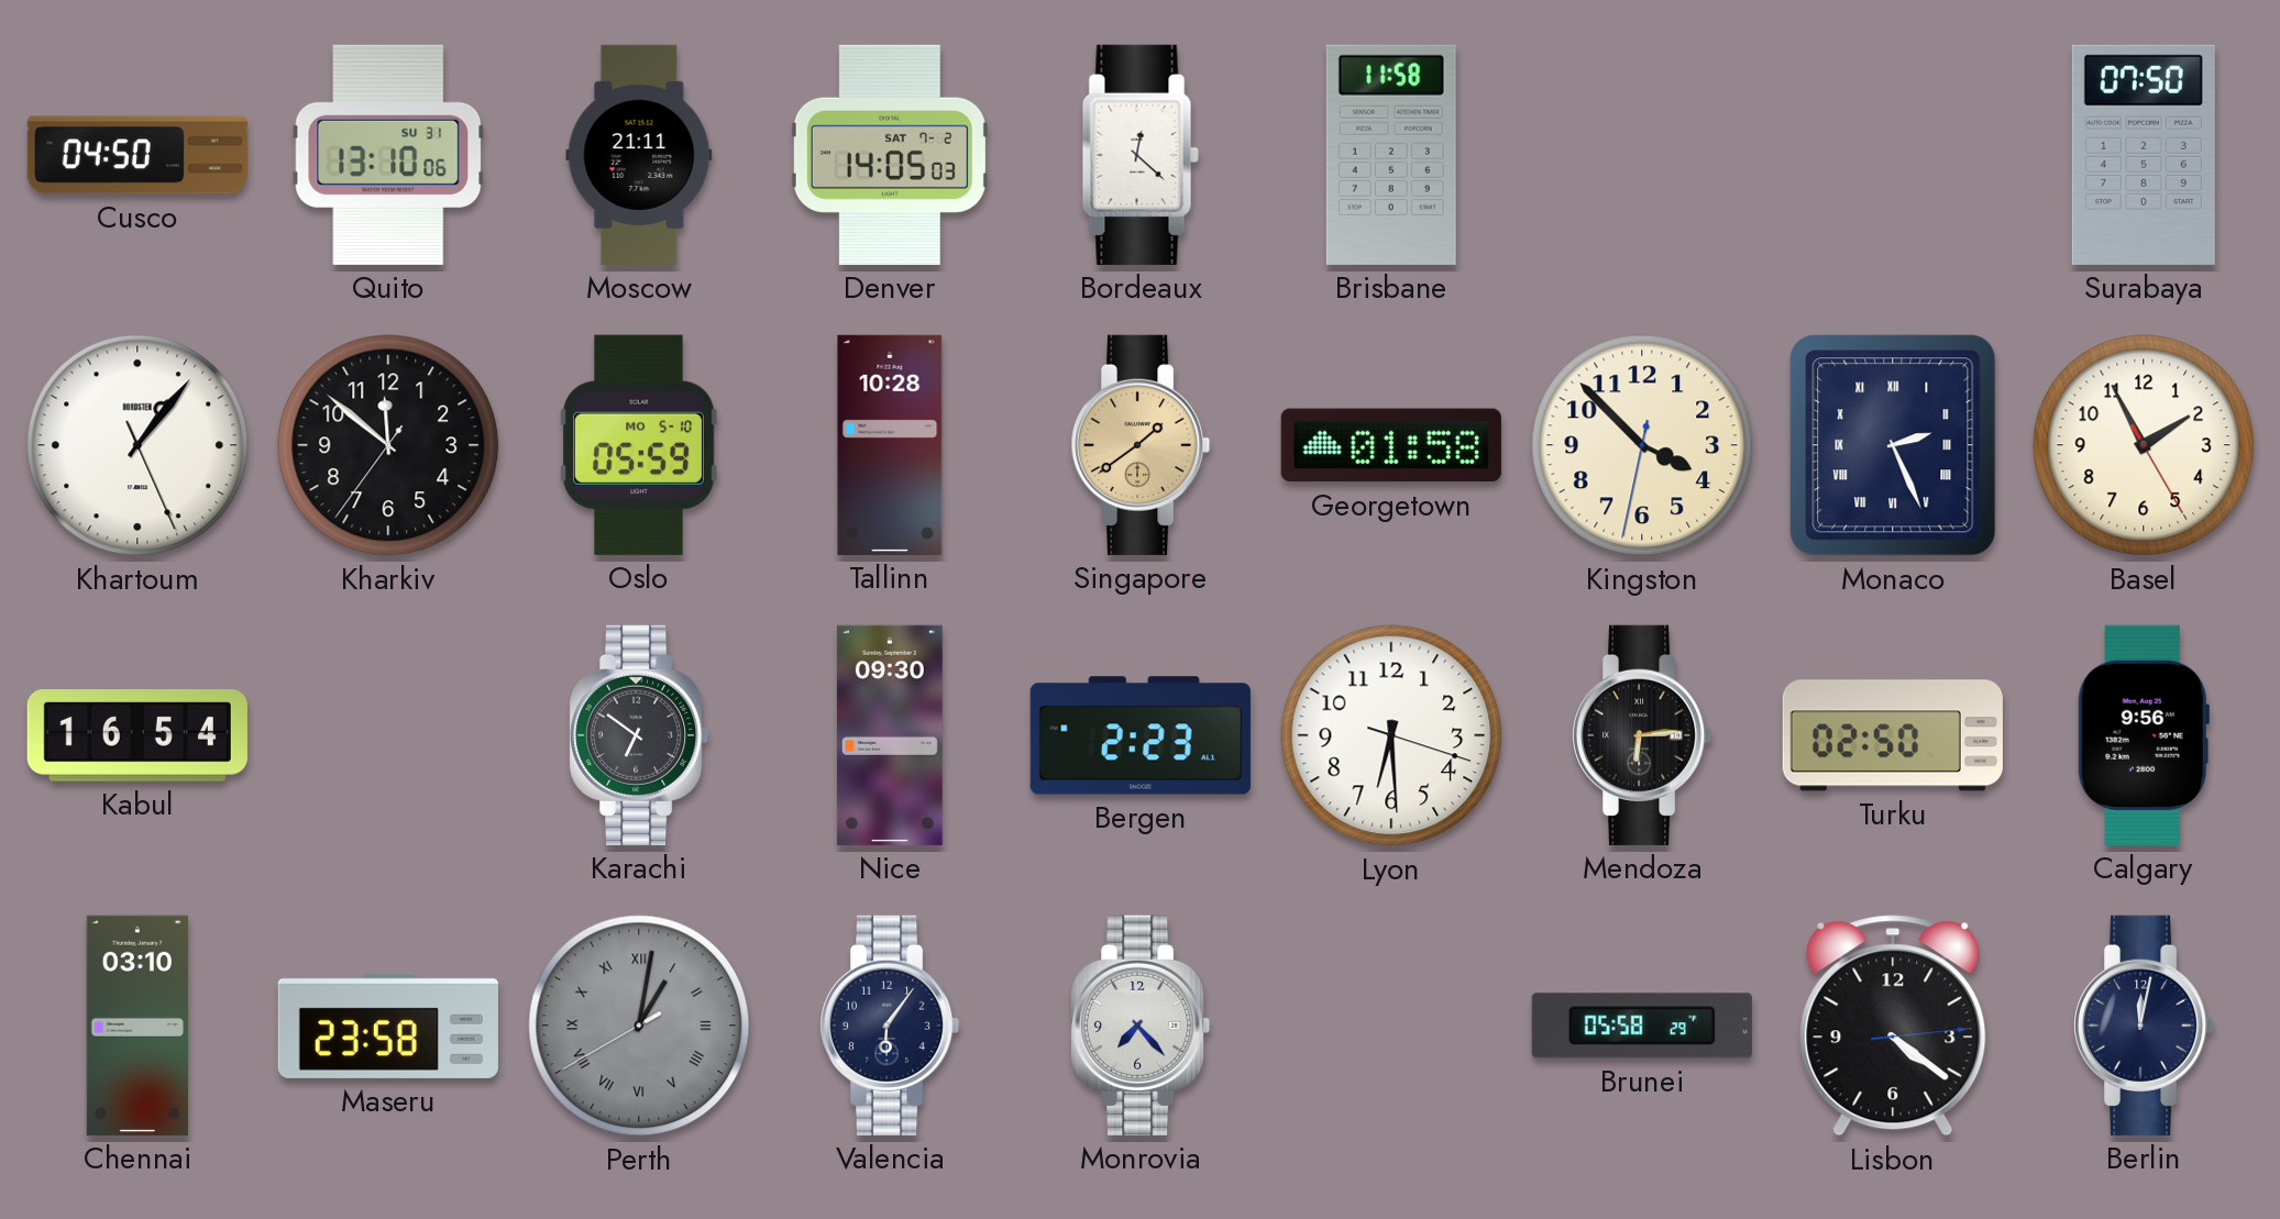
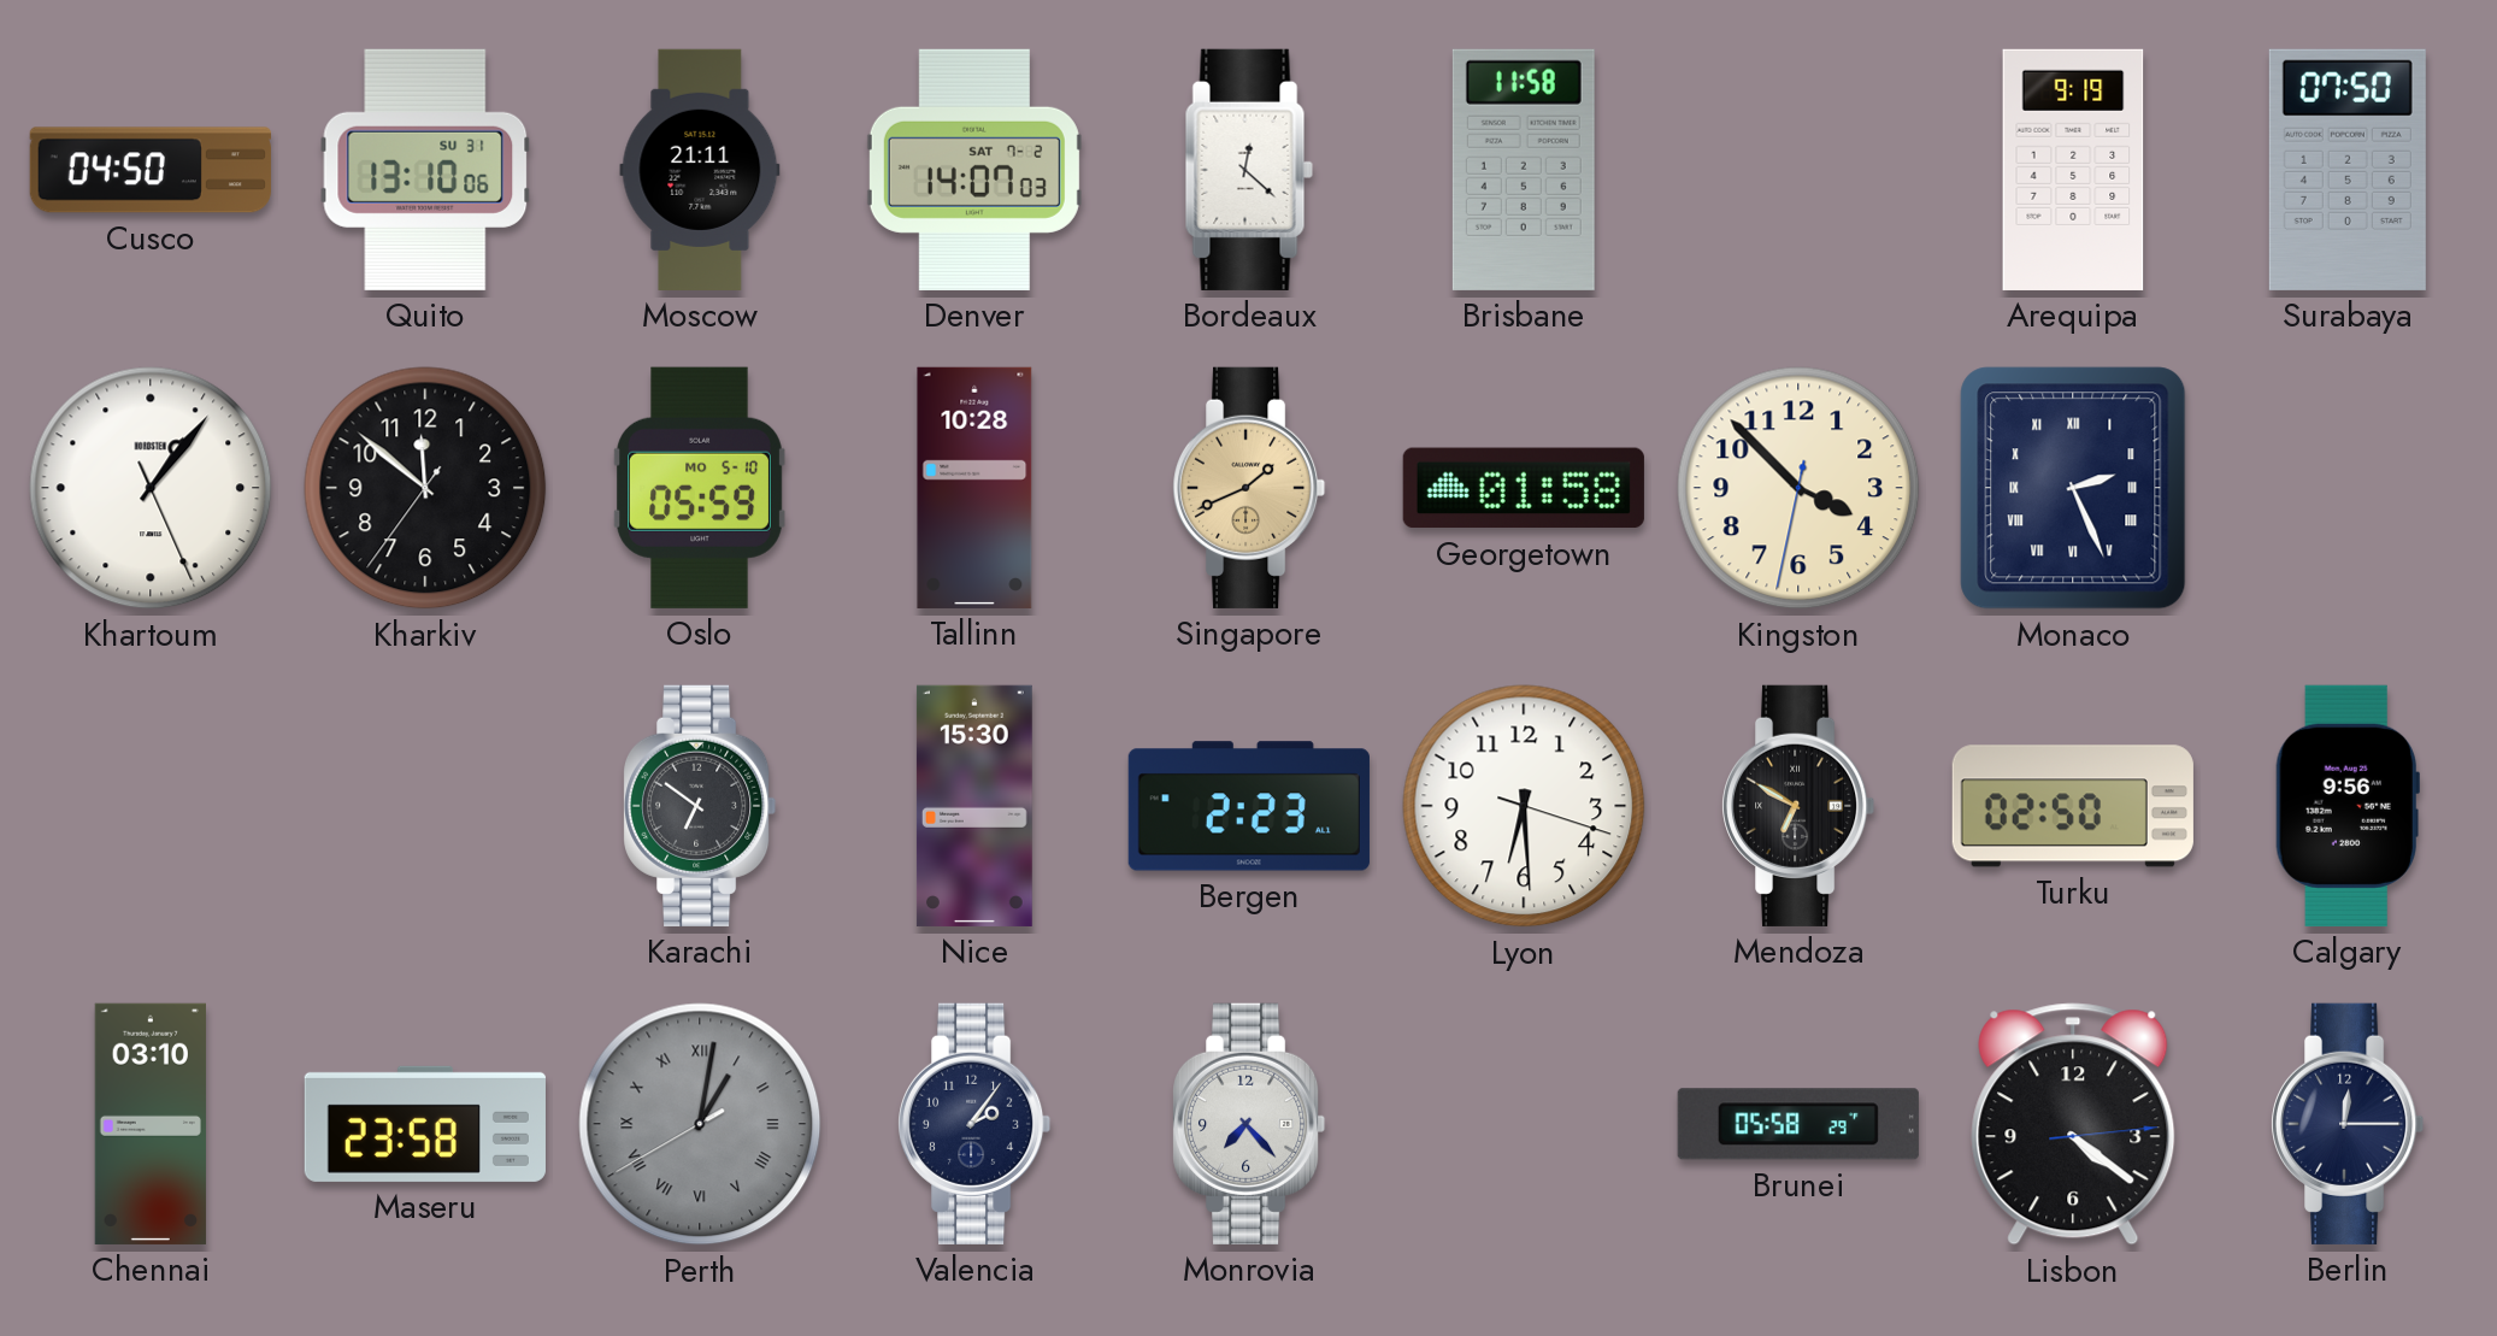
Denver: 14:05 -> 14:07 (974, 170)
Arequipa: none -> 9:19 (2073, 170)
Singapore: 1:39 -> 1:41 (1250, 488)
Basel: 1:55 -> none (2144, 445)
Kabul: 16:54 -> none (137, 736)
Nice: 09:30 -> 15:30 (974, 806)
Mendoza: 6:14 -> 6:50 (1800, 806)
Valencia: 6:06 -> 2:06 (976, 1124)
Berlin: 12:02 -> 12:15 (2349, 1124)
